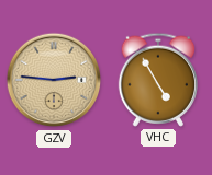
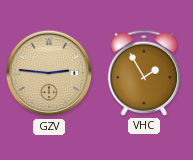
VHC: 4:55 -> 1:55 (143, 73)
